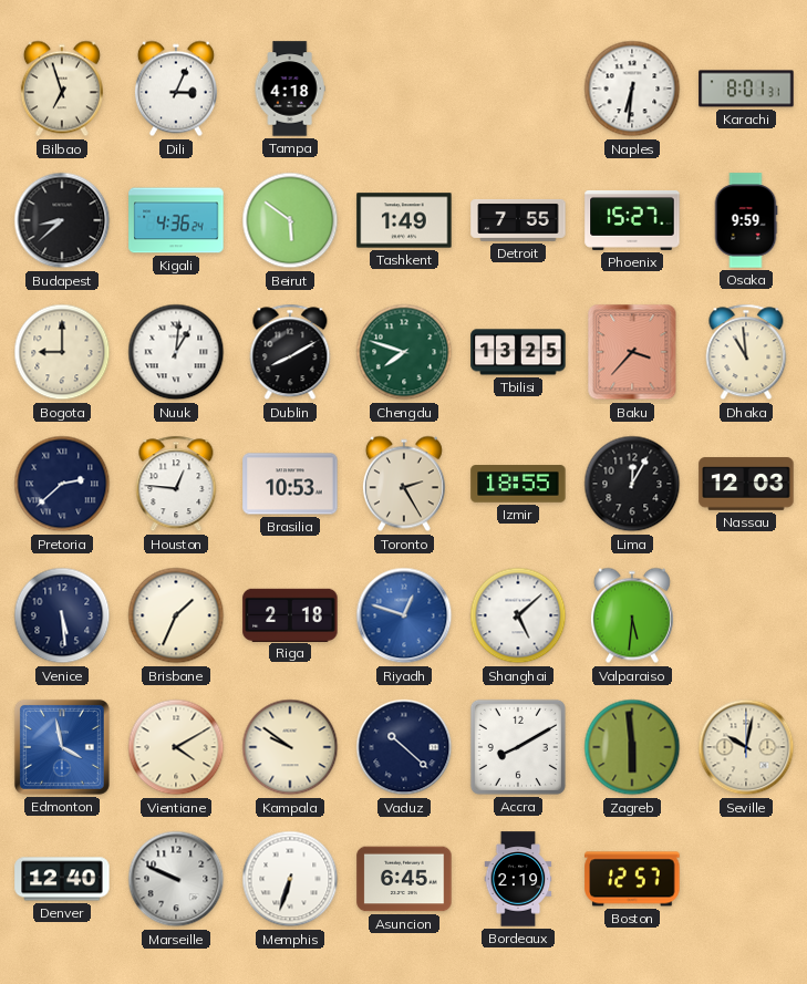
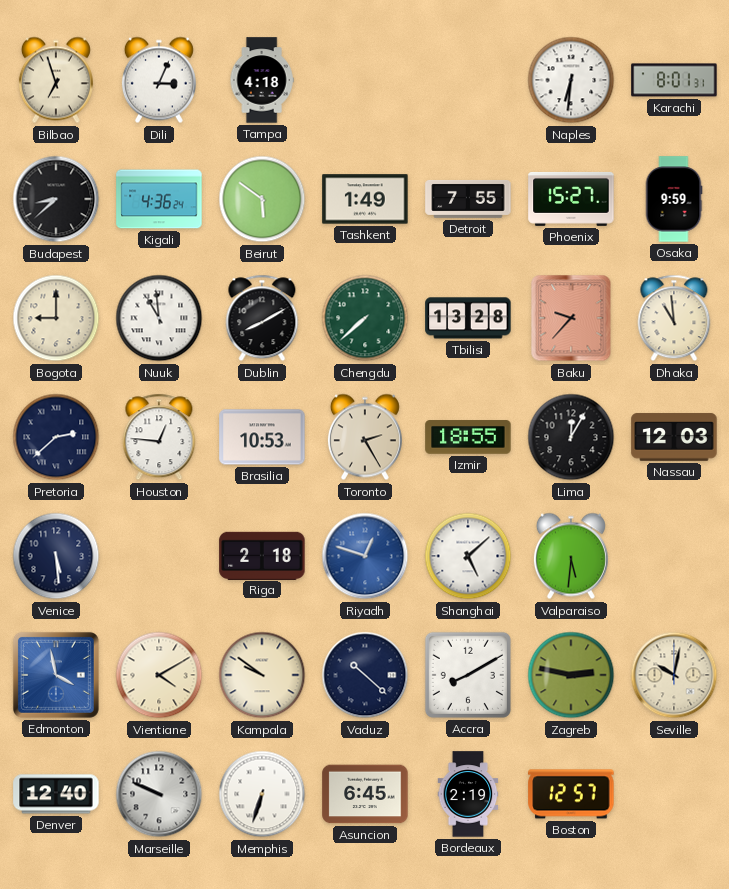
Nuuk: 1:01 -> 10:59 (159, 318)
Chengdu: 7:48 -> 7:38 (365, 318)
Tbilisi: 13:25 -> 13:28 (468, 318)
Baku: 3:37 -> 9:37 (571, 318)
Brisbane: 1:34 -> none (176, 615)
Zagreb: 5:59 -> 2:47 (571, 675)
